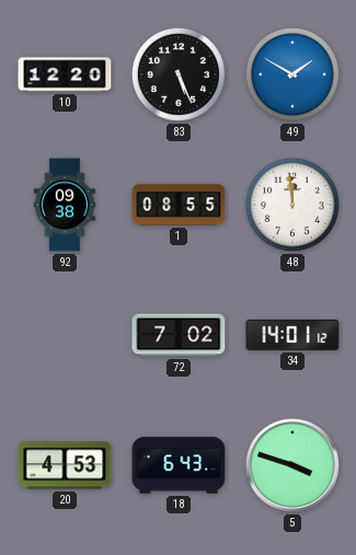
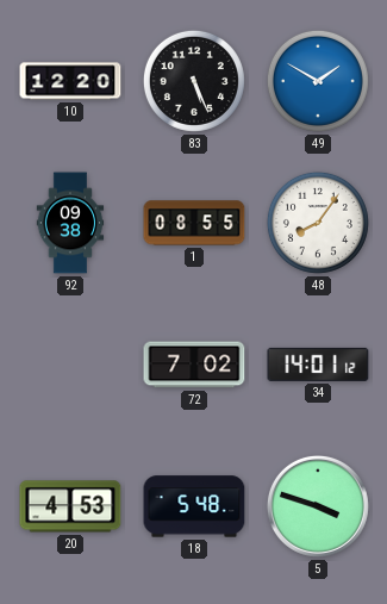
48: 11:59 -> 8:06 (318, 223)
18: 6:43 -> 5:48 (194, 506)
